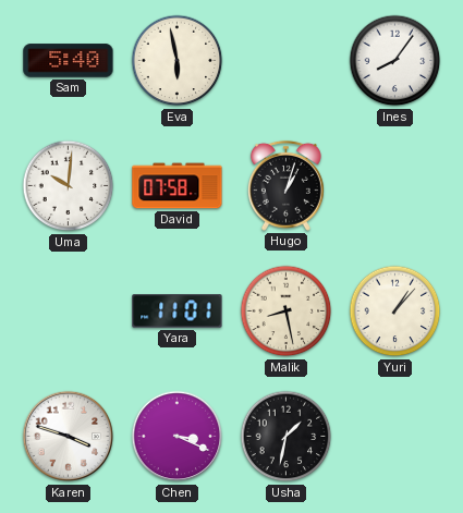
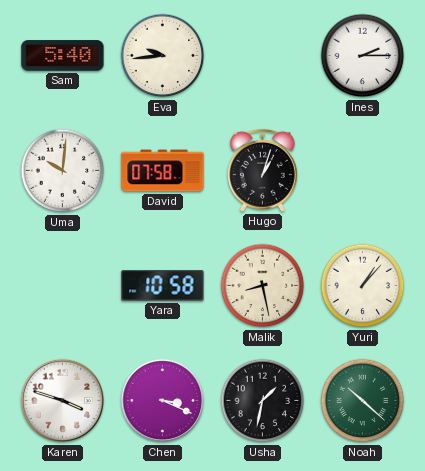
Eva: 5:58 -> 9:44 (163, 56)
Ines: 8:06 -> 2:15 (363, 56)
Yara: 11:01 -> 10:58 (163, 286)
Noah: none -> 10:22 (363, 401)
